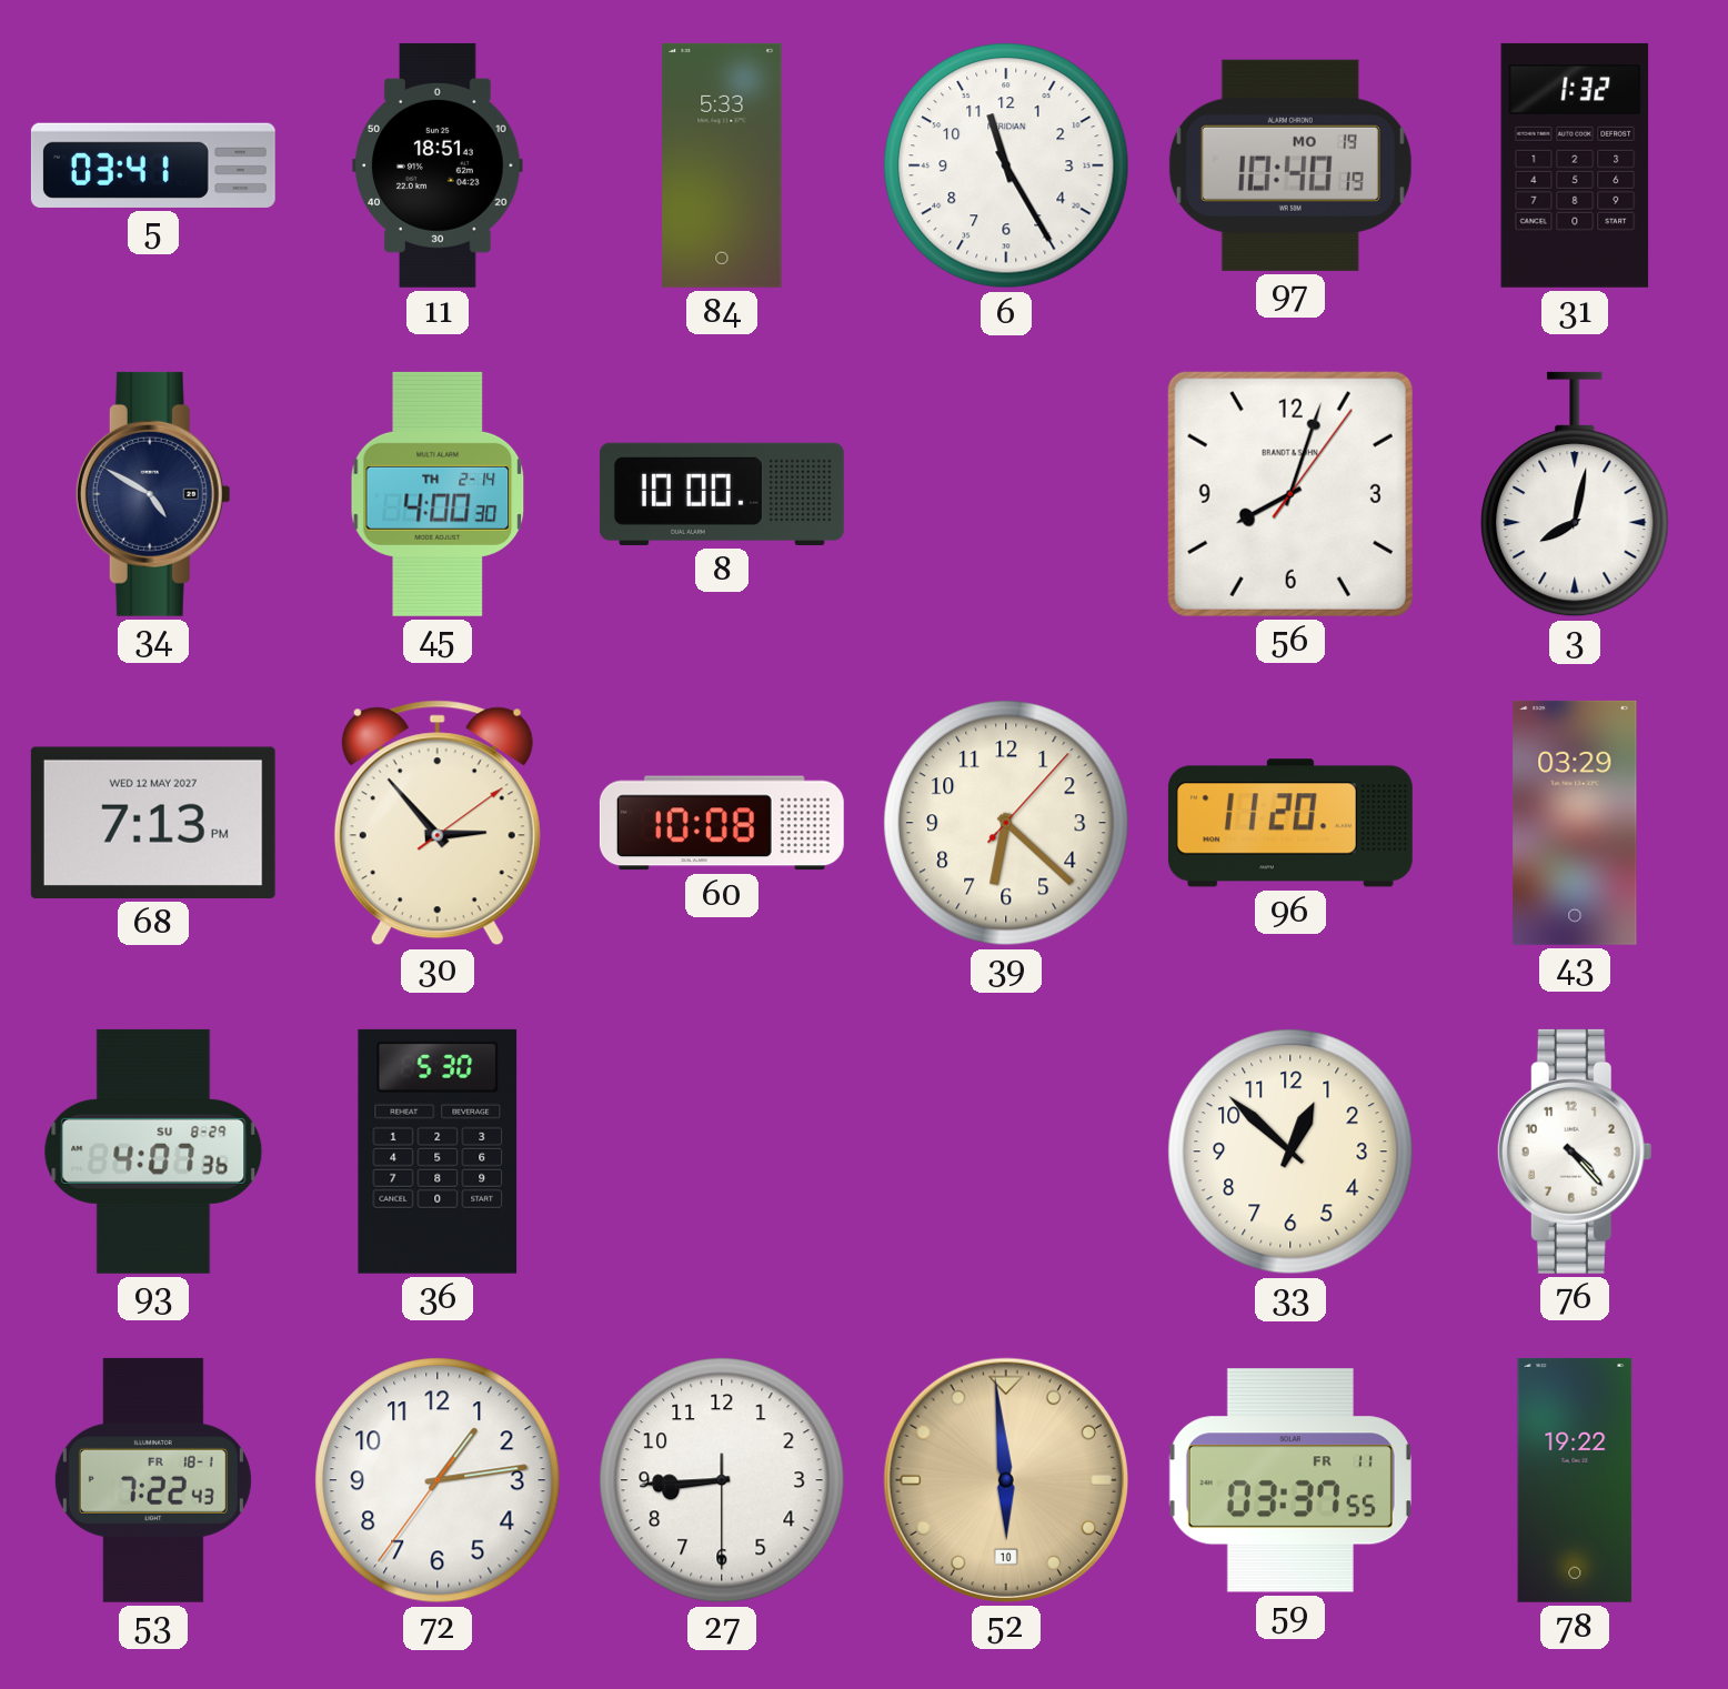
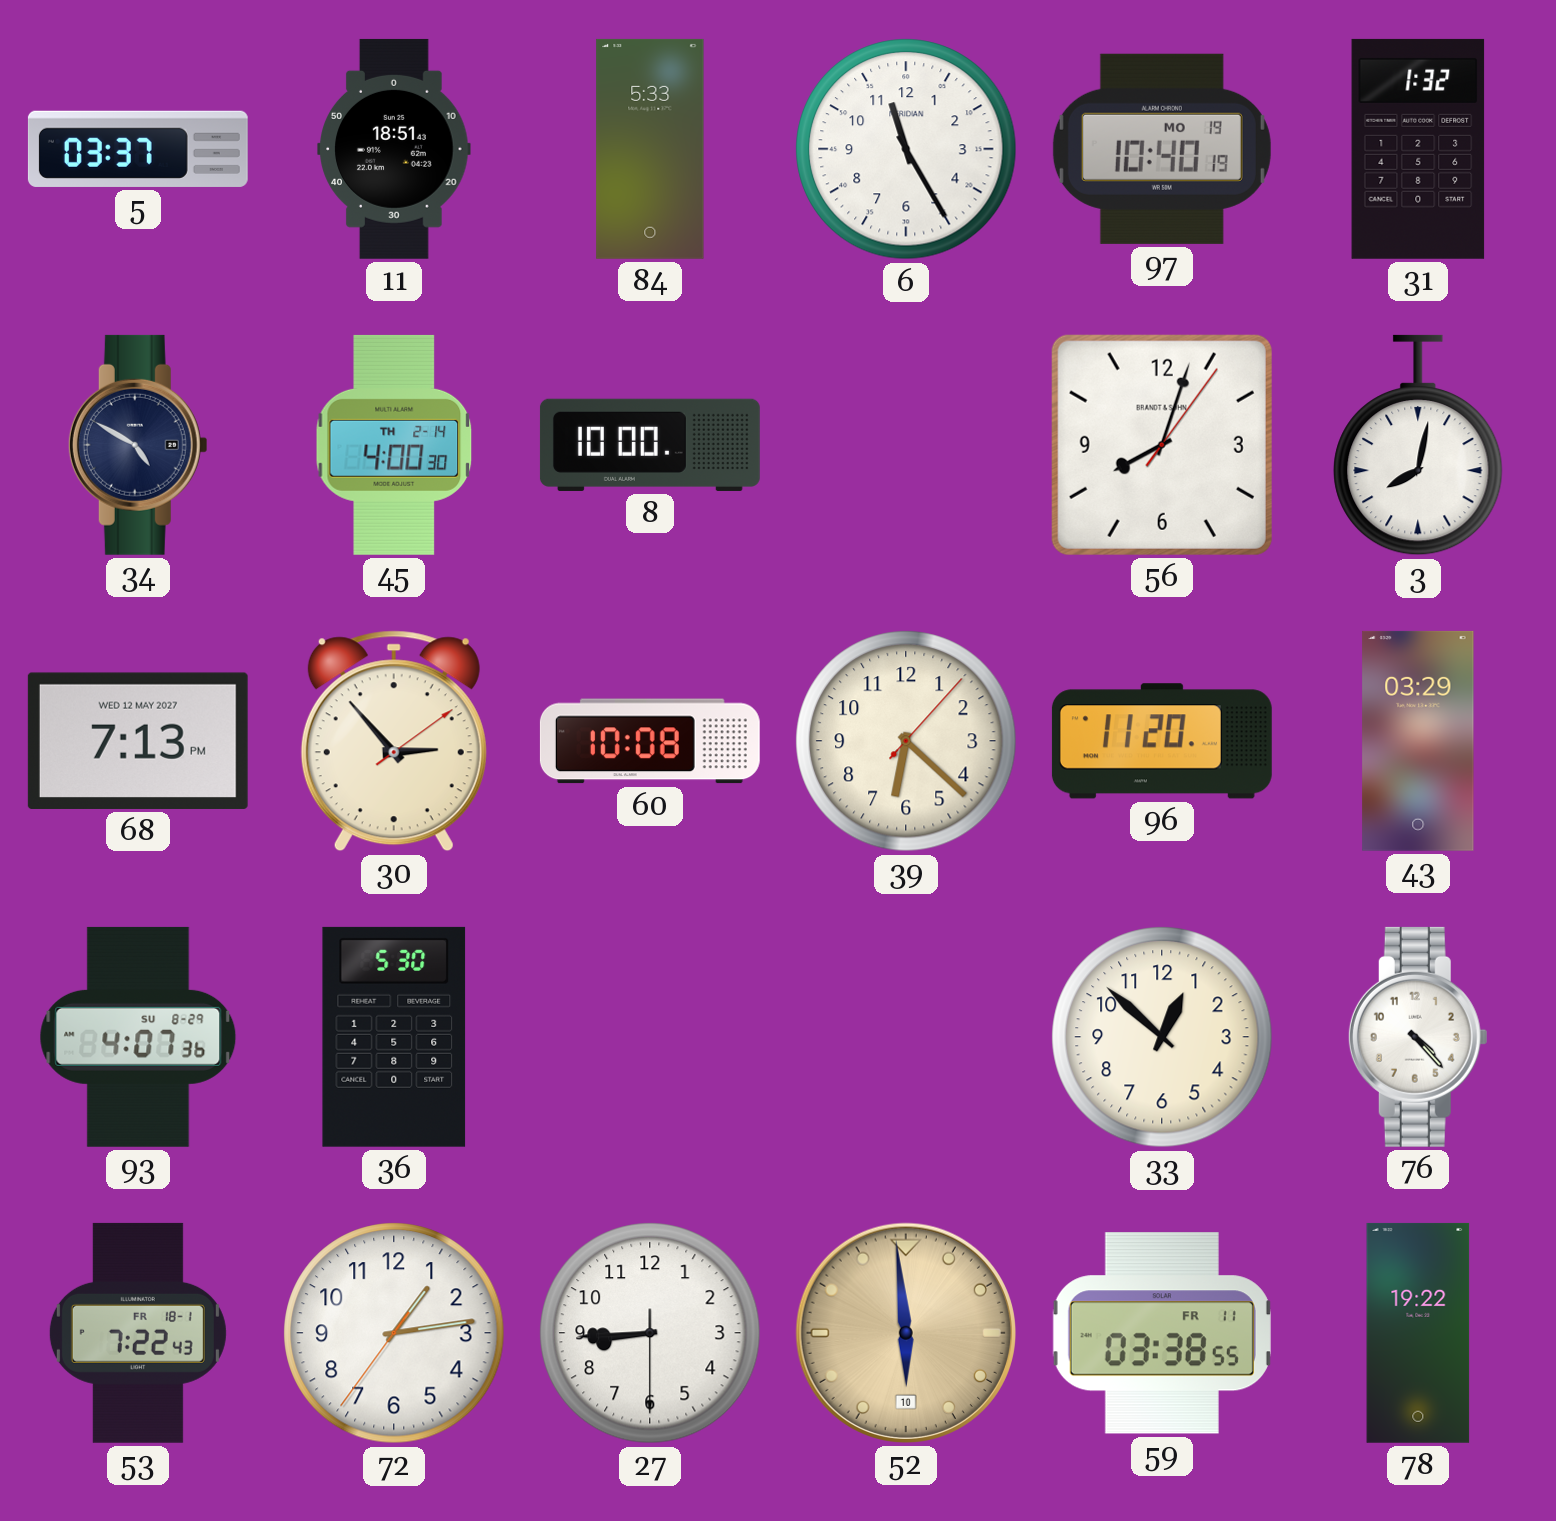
5: 03:41 -> 03:37 (138, 149)
59: 03:37 -> 03:38 (1162, 1333)
